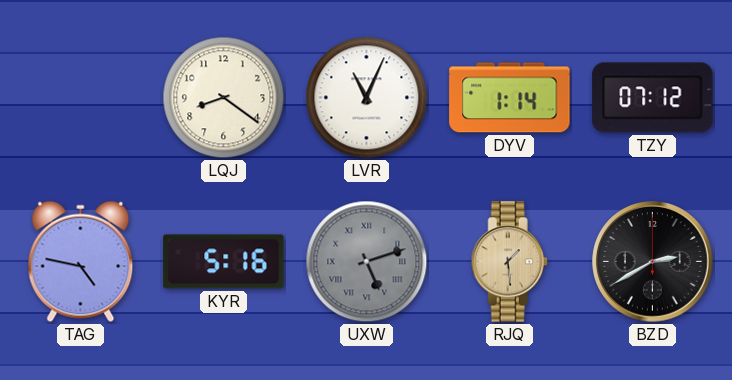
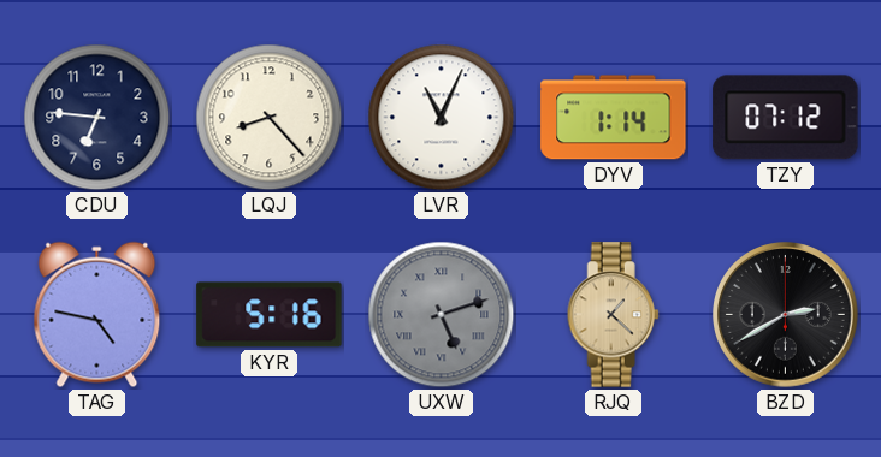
CDU: none -> 6:46 (97, 118)
LQJ: 8:21 -> 8:23 (270, 118)
RJQ: 1:29 -> 1:22 (613, 315)
